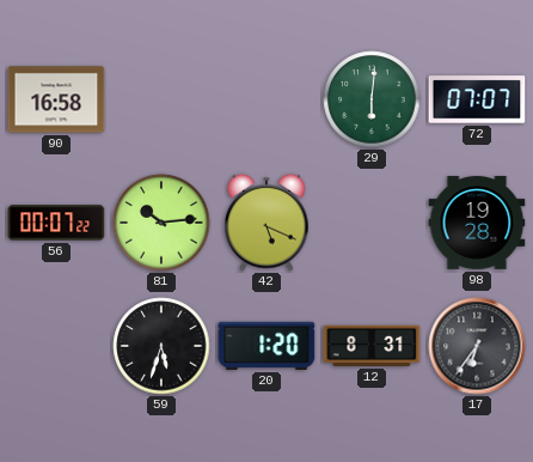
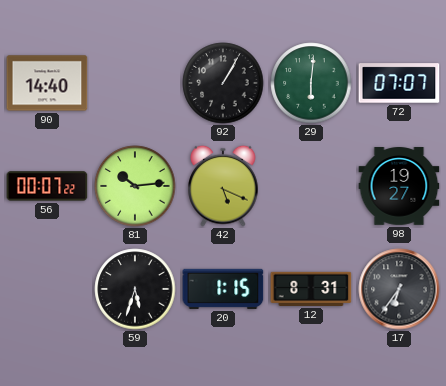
90: 16:58 -> 14:40 (47, 83)
92: none -> 1:05 (223, 83)
98: 19:28 -> 19:27 (399, 186)
20: 1:20 -> 1:15 (223, 289)
